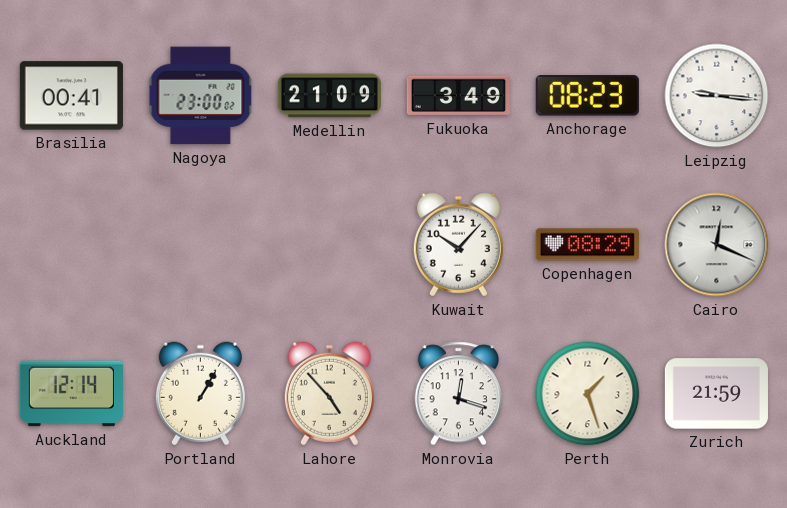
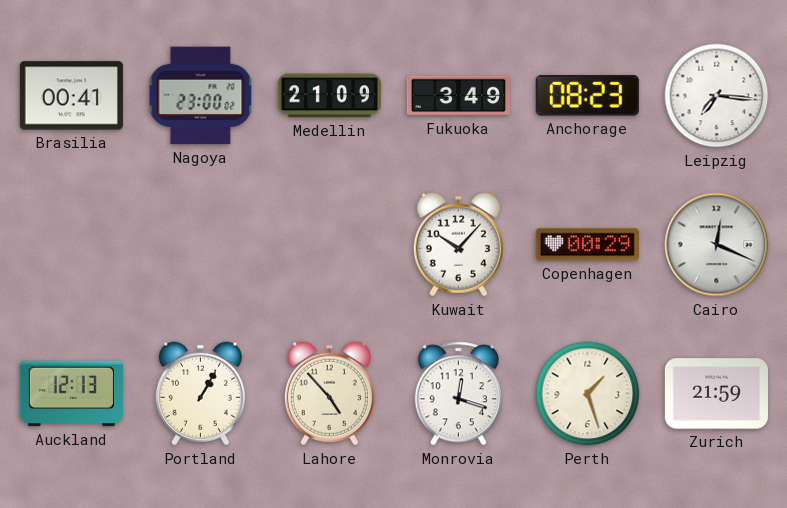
Leipzig: 9:16 -> 7:16 (717, 96)
Copenhagen: 08:29 -> 00:29 (587, 245)
Auckland: 12:14 -> 12:13 (71, 394)
